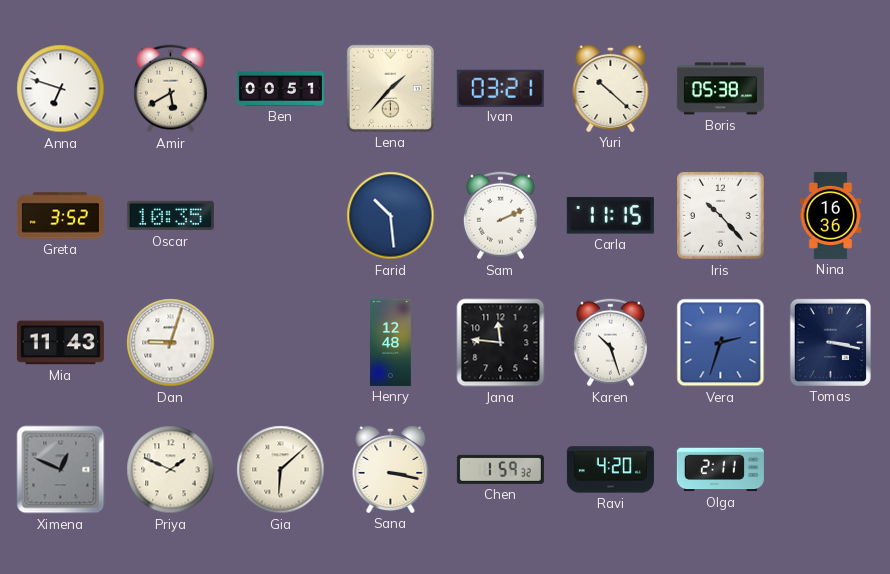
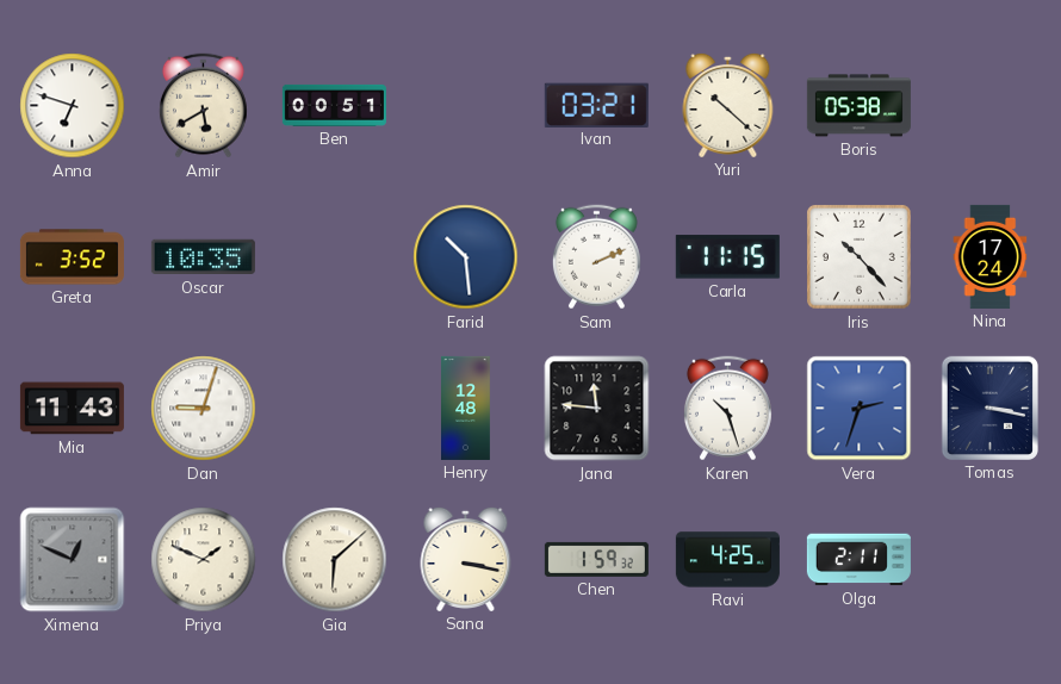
Lena: 1:37 -> none (390, 88)
Nina: 16:36 -> 17:24 (991, 256)
Ravi: 4:20 -> 4:25 (727, 560)
